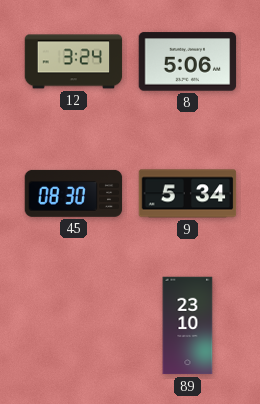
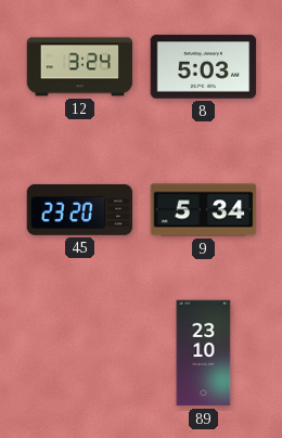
8: 5:06 -> 5:03 (204, 67)
45: 08:30 -> 23:20 (80, 209)
